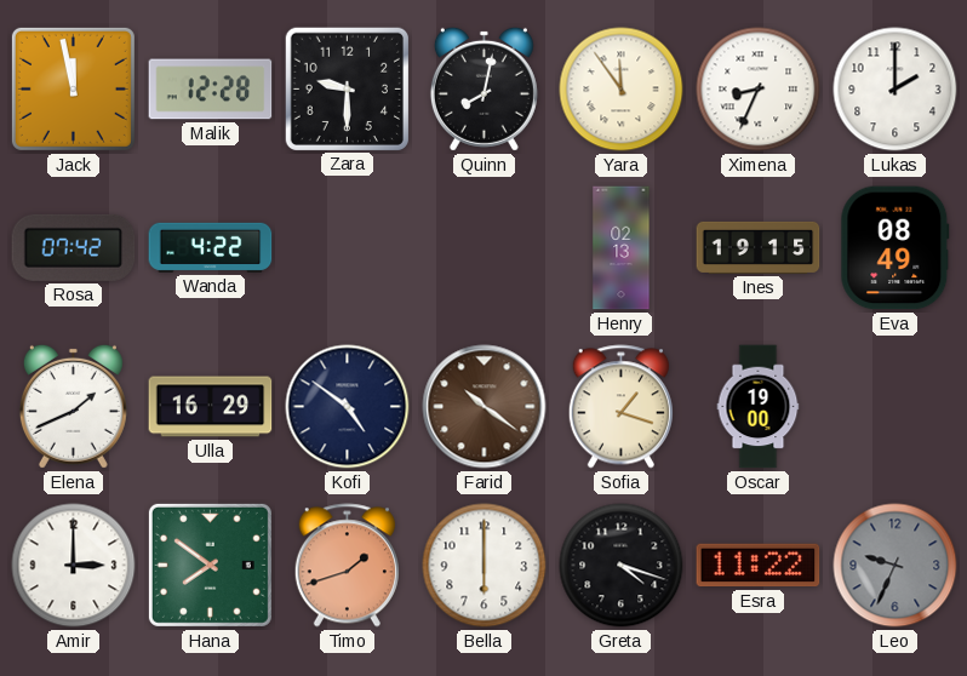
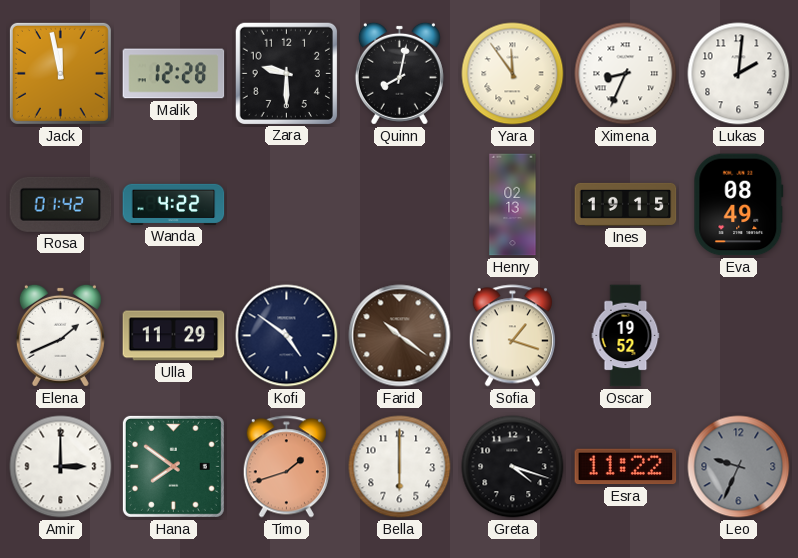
Lukas: 2:00 -> 2:01 (739, 74)
Rosa: 07:42 -> 01:42 (61, 204)
Ulla: 16:29 -> 11:29 (174, 336)
Oscar: 19:00 -> 19:52 (626, 336)
